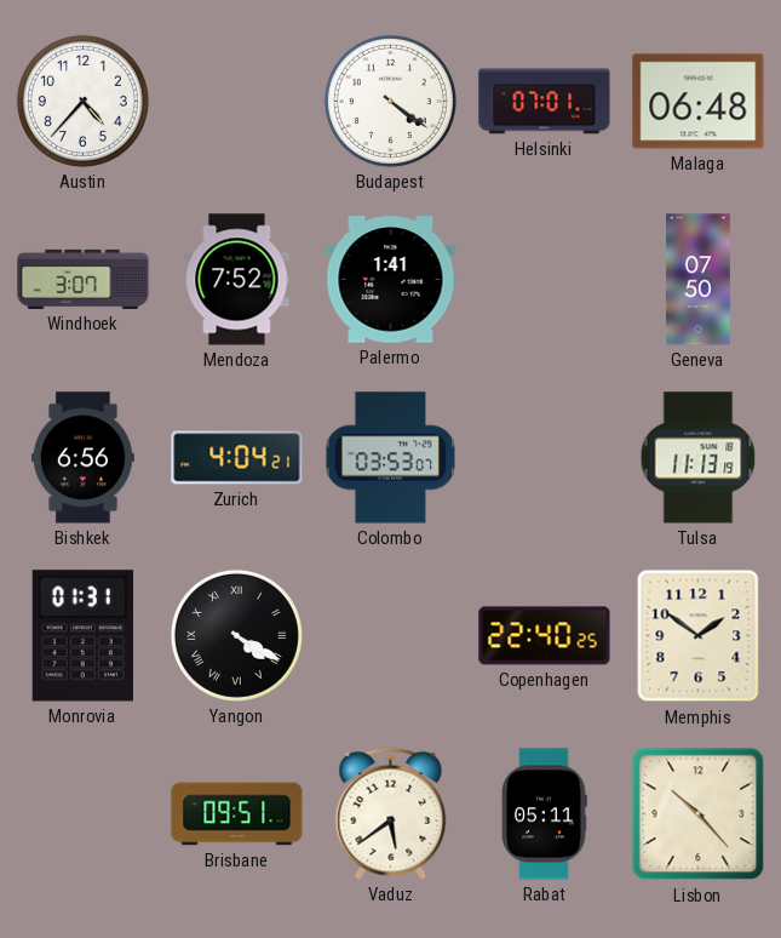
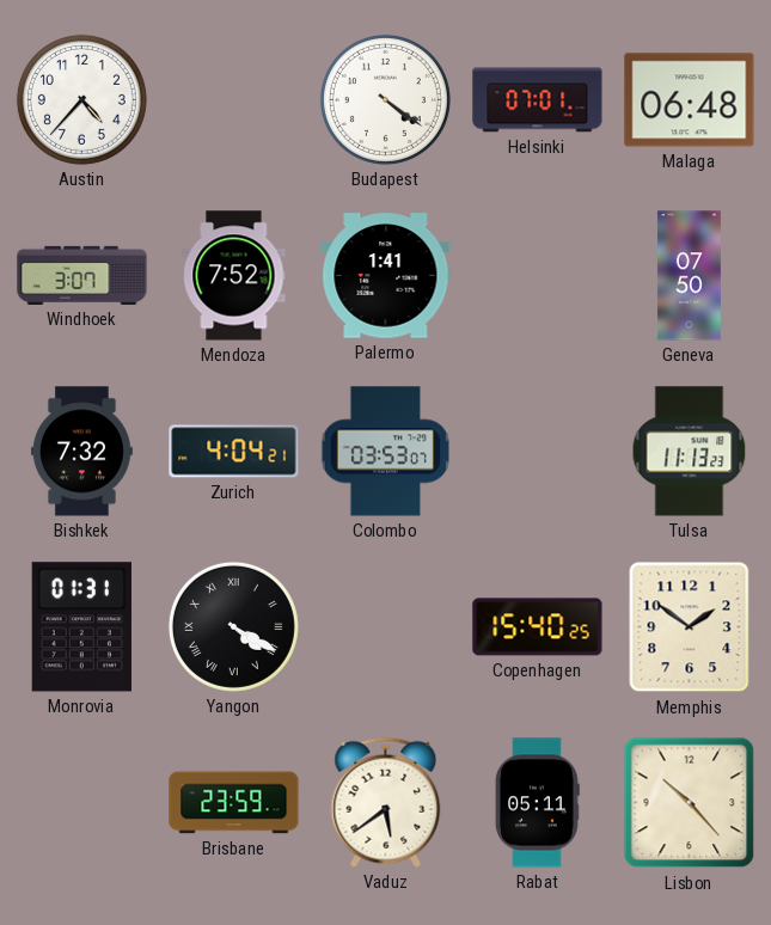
Bishkek: 6:56 -> 7:32 (81, 452)
Tulsa: 11:13:19 -> 11:13:23 (690, 452)
Copenhagen: 22:40 -> 15:40 (538, 627)
Brisbane: 09:51 -> 23:59 (234, 803)
